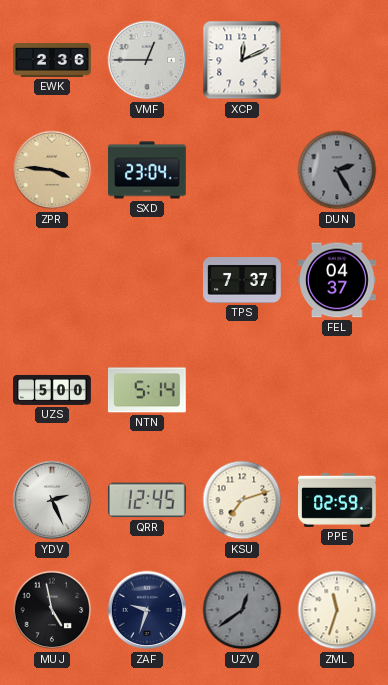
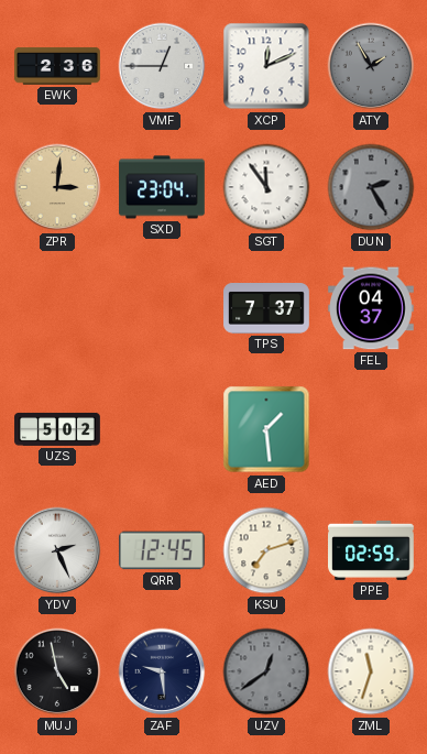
ATY: none -> 1:55 (371, 66)
ZPR: 3:46 -> 3:01 (57, 187)
SGT: none -> 11:54 (266, 187)
UZS: 5:00 -> 5:02 (57, 429)
NTN: 5:14 -> none (147, 390)
AED: none -> 1:29 (266, 429)
ZAF: 9:33 -> 9:29 (162, 671)
